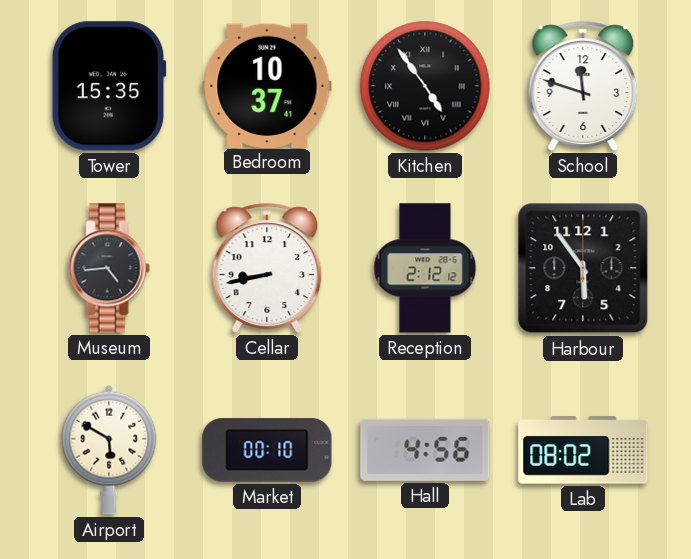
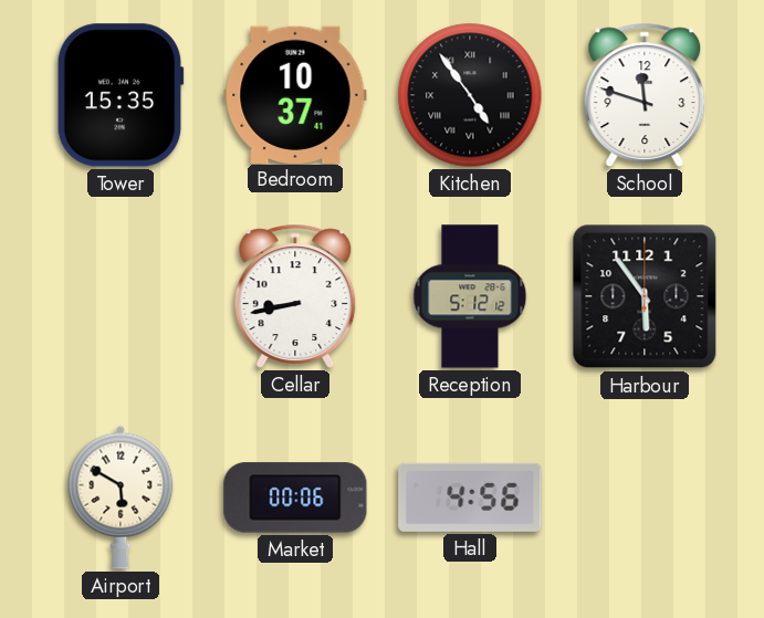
Museum: 4:44 -> none (109, 268)
Reception: 2:12 -> 5:12 (470, 296)
Market: 00:10 -> 00:06 (295, 497)
Lab: 08:02 -> none (583, 450)
